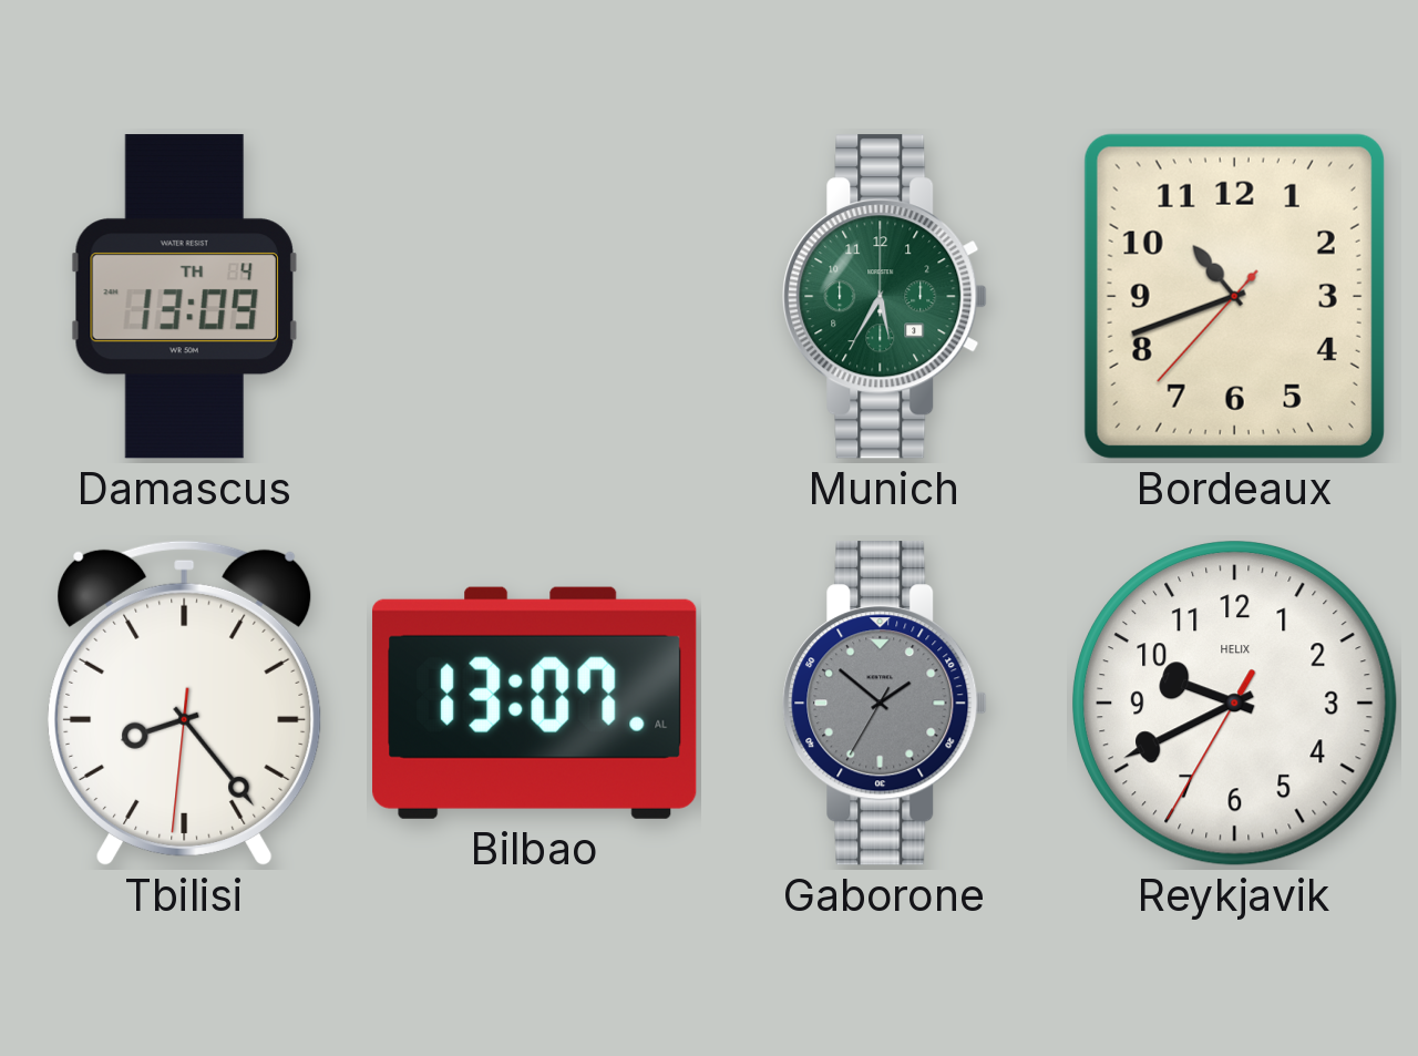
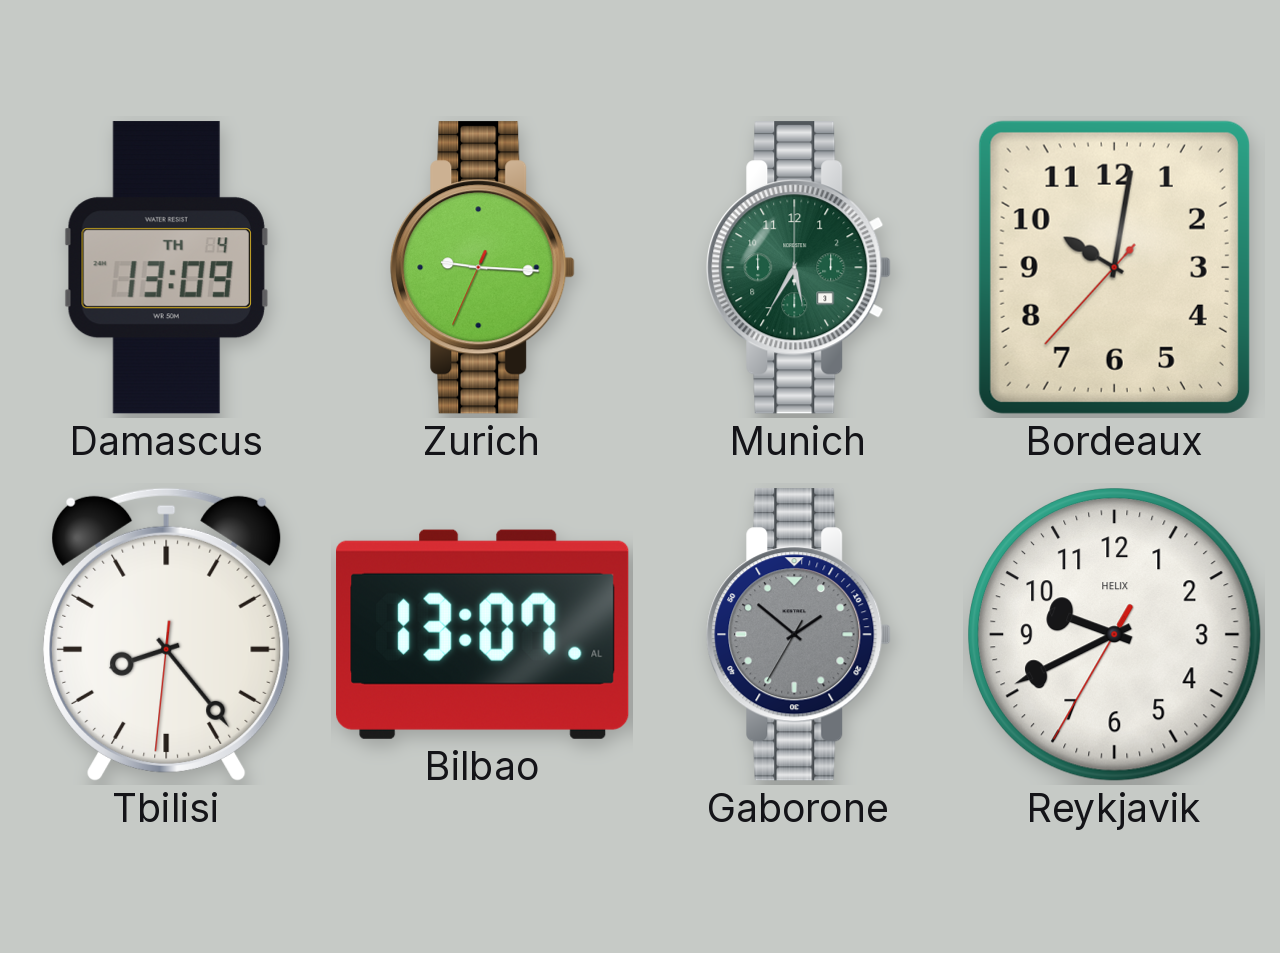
Zurich: none -> 9:15 (483, 268)
Bordeaux: 10:41 -> 10:01 (1114, 267)
